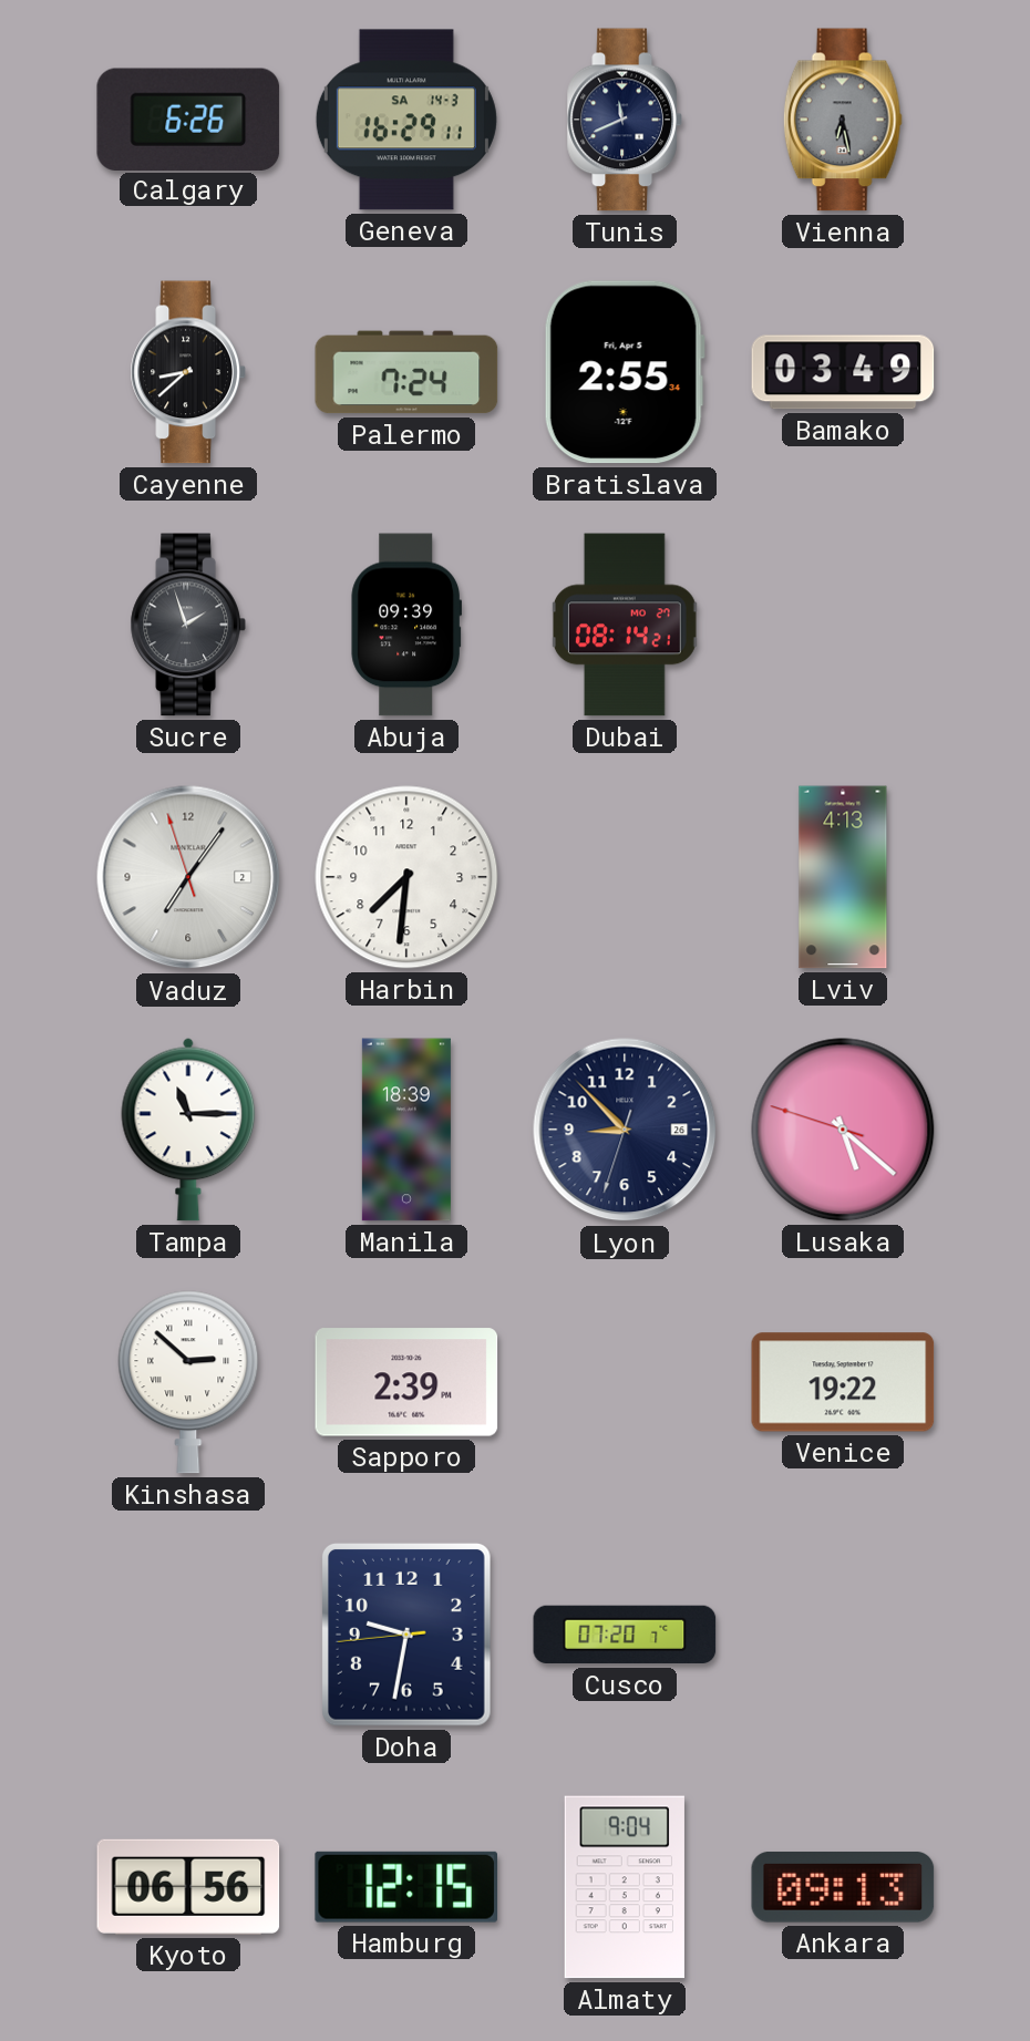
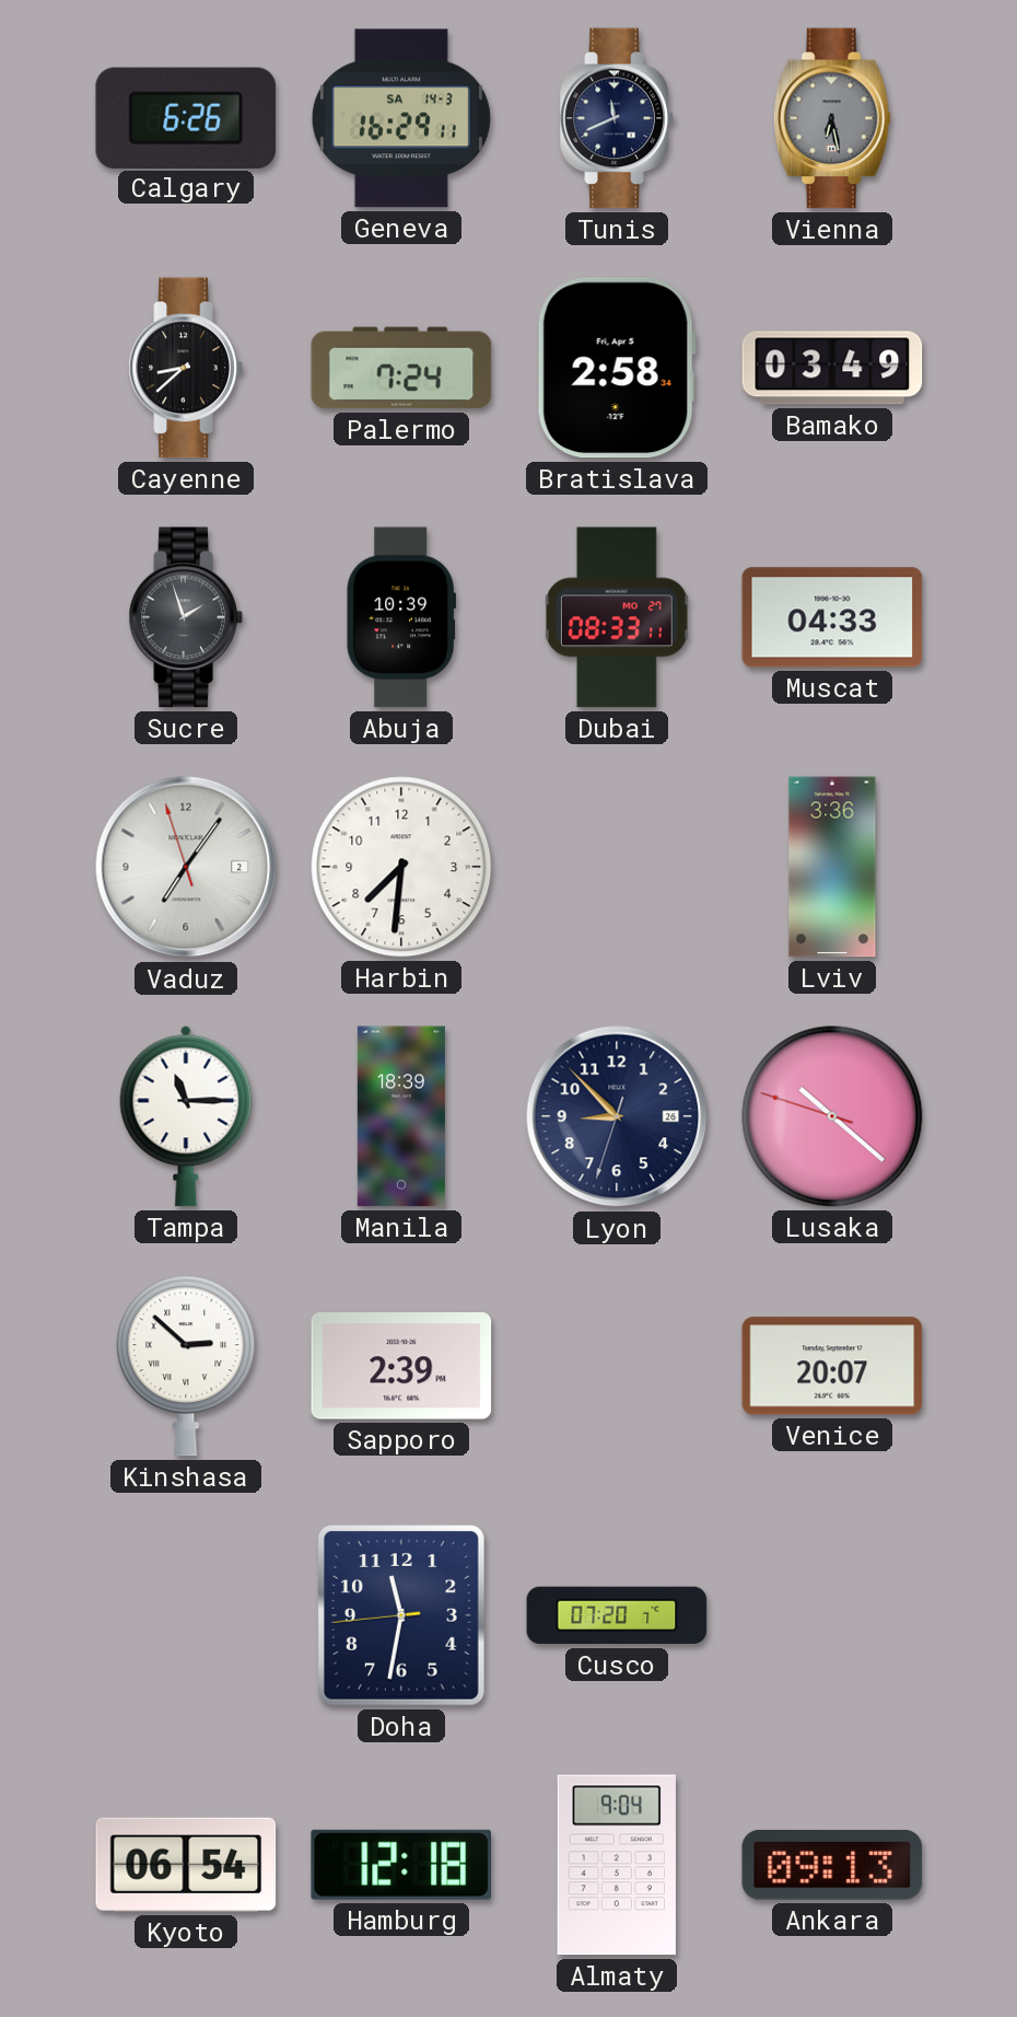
Bratislava: 2:55 -> 2:58 (617, 368)
Abuja: 09:39 -> 10:39 (400, 617)
Dubai: 08:14 -> 08:33 (617, 617)
Muscat: none -> 04:33 (832, 617)
Lviv: 4:13 -> 3:36 (832, 867)
Lusaka: 5:21 -> 10:21 (832, 1116)
Venice: 19:22 -> 20:07 (832, 1366)
Doha: 9:31 -> 11:31 (401, 1616)
Kyoto: 06:56 -> 06:54 (186, 1865)
Hamburg: 12:15 -> 12:18 (401, 1865)
